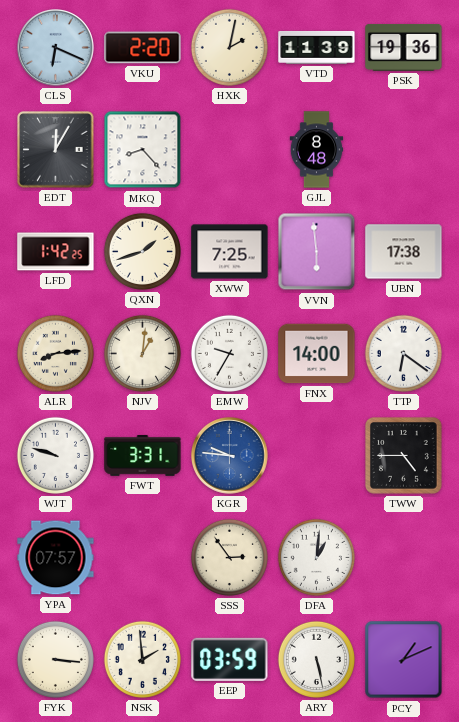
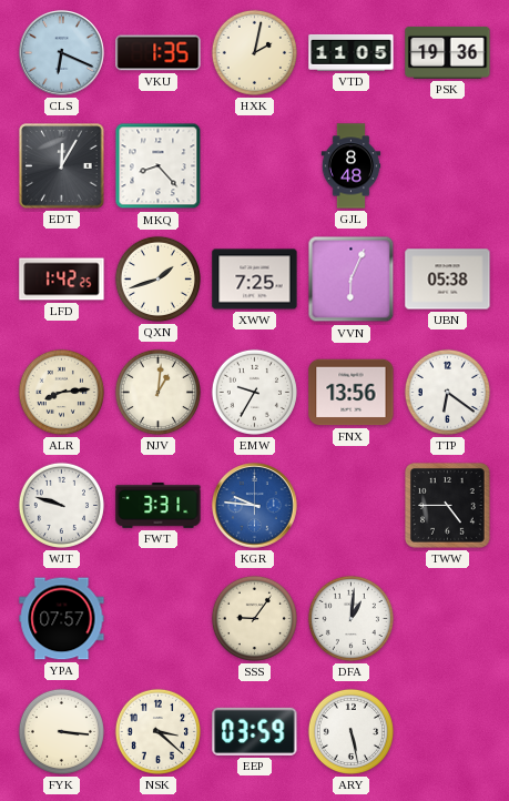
VKU: 2:20 -> 1:35 (159, 53)
VTD: 11:39 -> 11:05 (352, 52)
VVN: 5:59 -> 6:04 (352, 280)
UBN: 17:38 -> 05:38 (448, 280)
FNX: 14:00 -> 13:56 (352, 393)
SSS: 2:54 -> 9:06 (254, 618)
NSK: 1:59 -> 3:22 (157, 731)
PCY: 1:11 -> none (404, 660)
